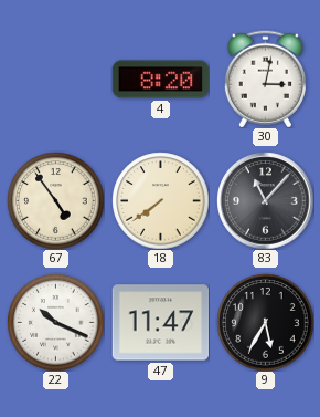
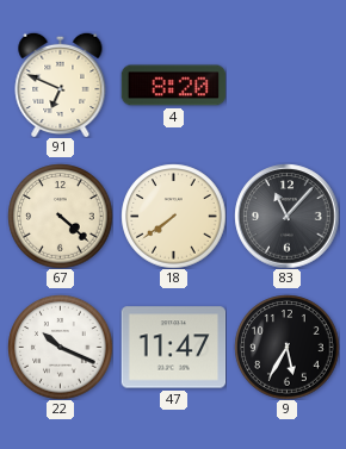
91: none -> 6:49 (61, 85)
30: 3:02 -> none (265, 79)
67: 4:54 -> 4:22 (60, 216)
